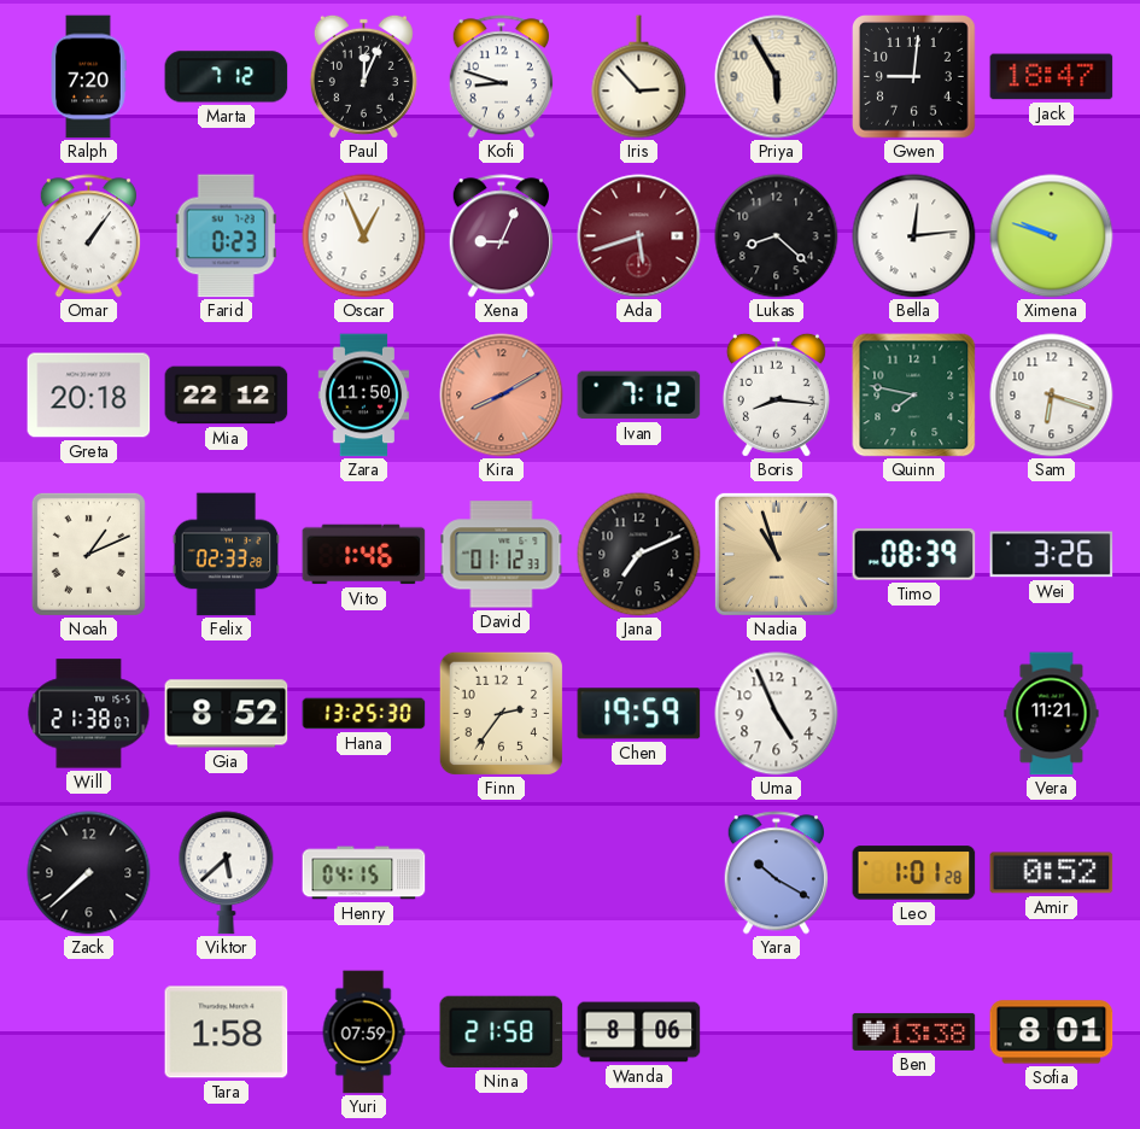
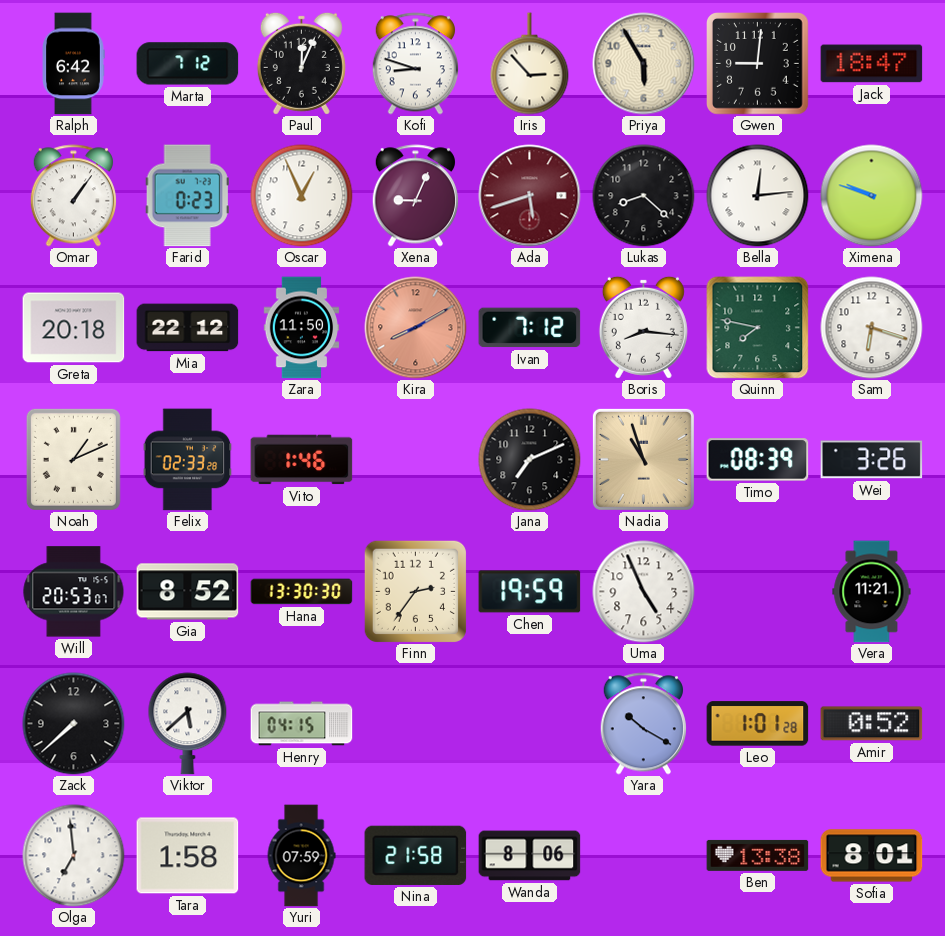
Ralph: 7:20 -> 6:42 (73, 64)
David: 01:12 -> none (502, 555)
Will: 21:38 -> 20:53 (74, 592)
Hana: 13:25 -> 13:30 (302, 592)
Olga: none -> 6:59 (74, 856)
